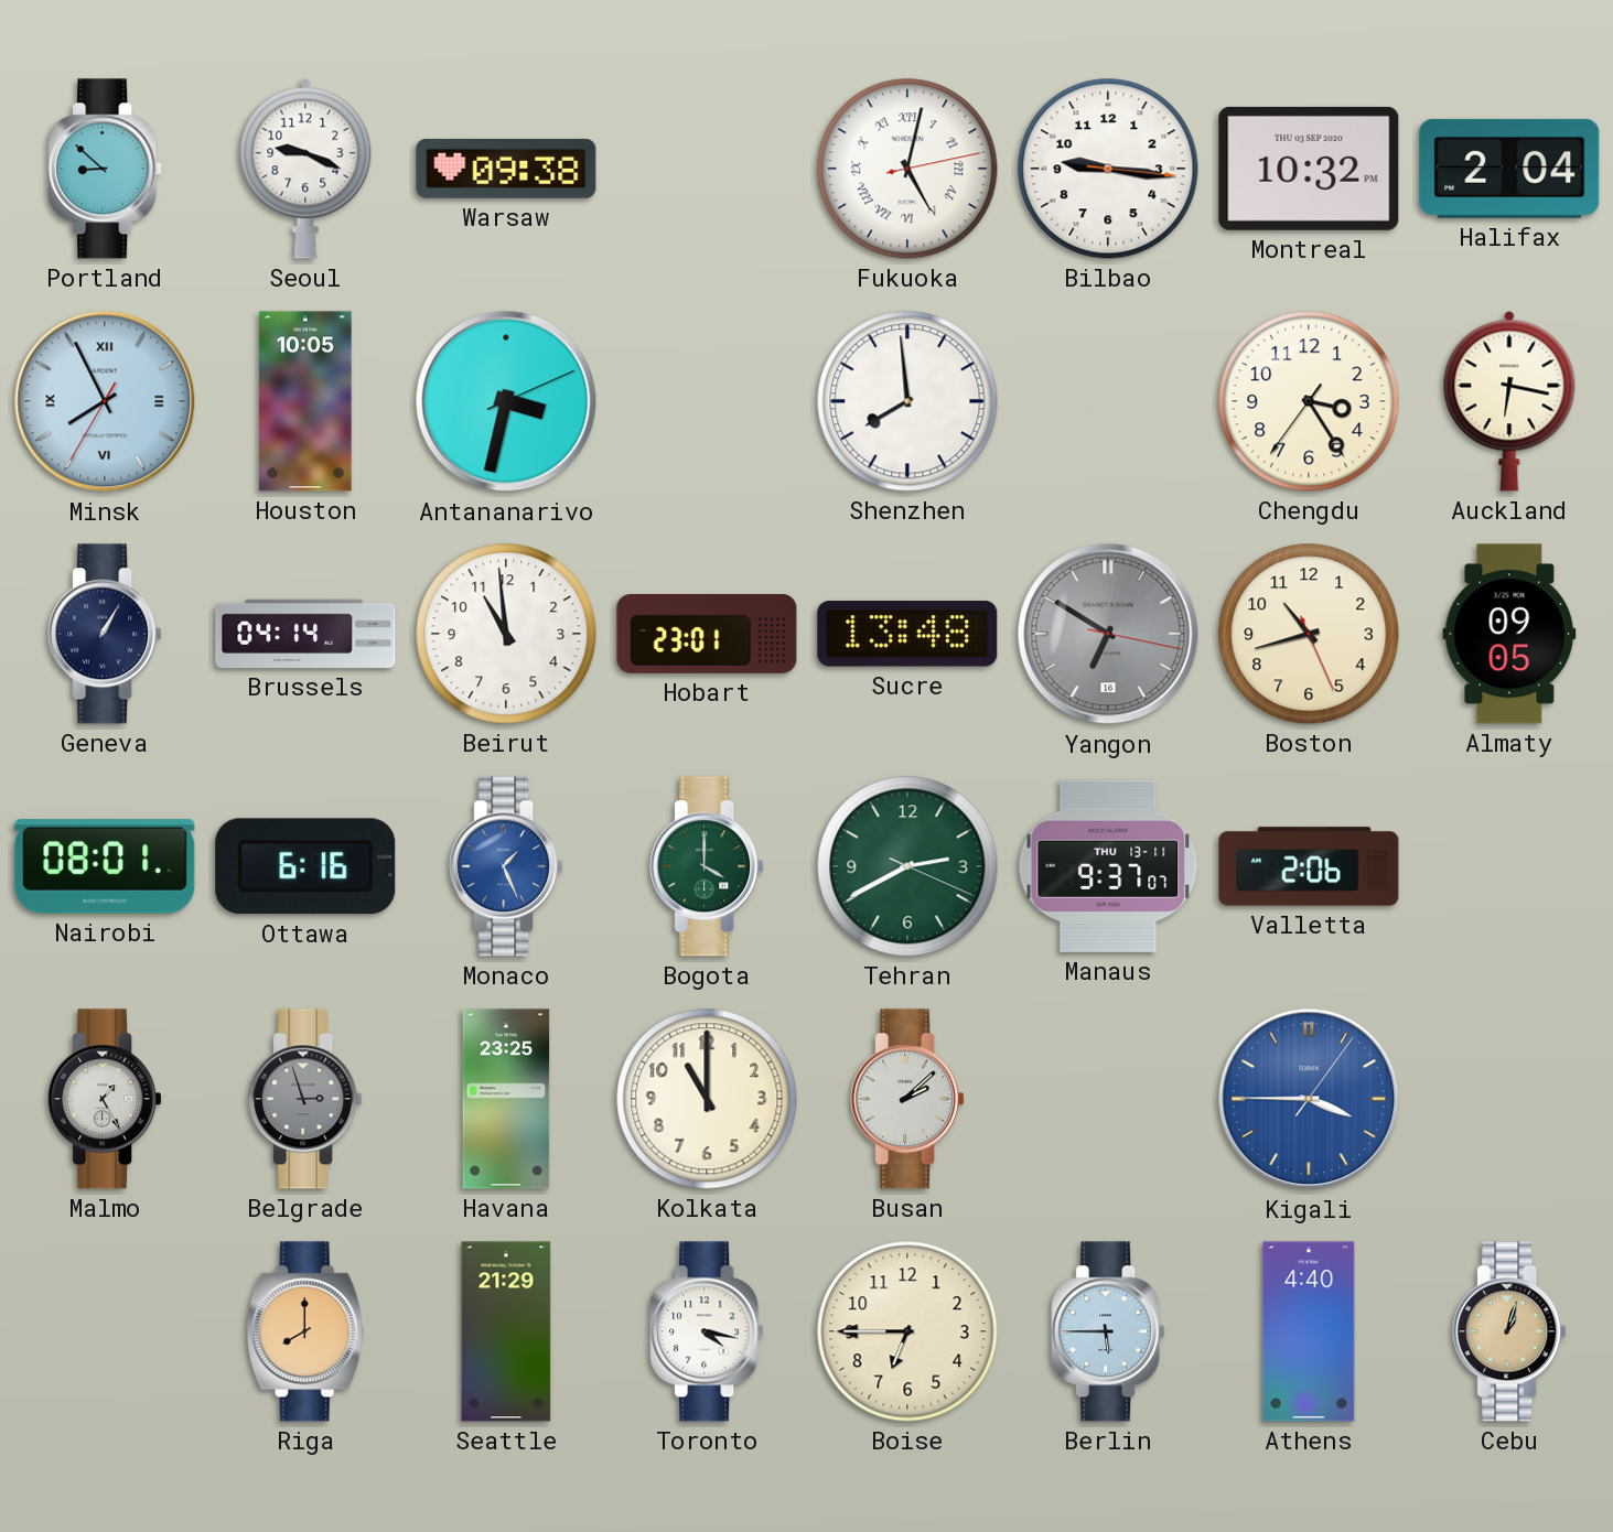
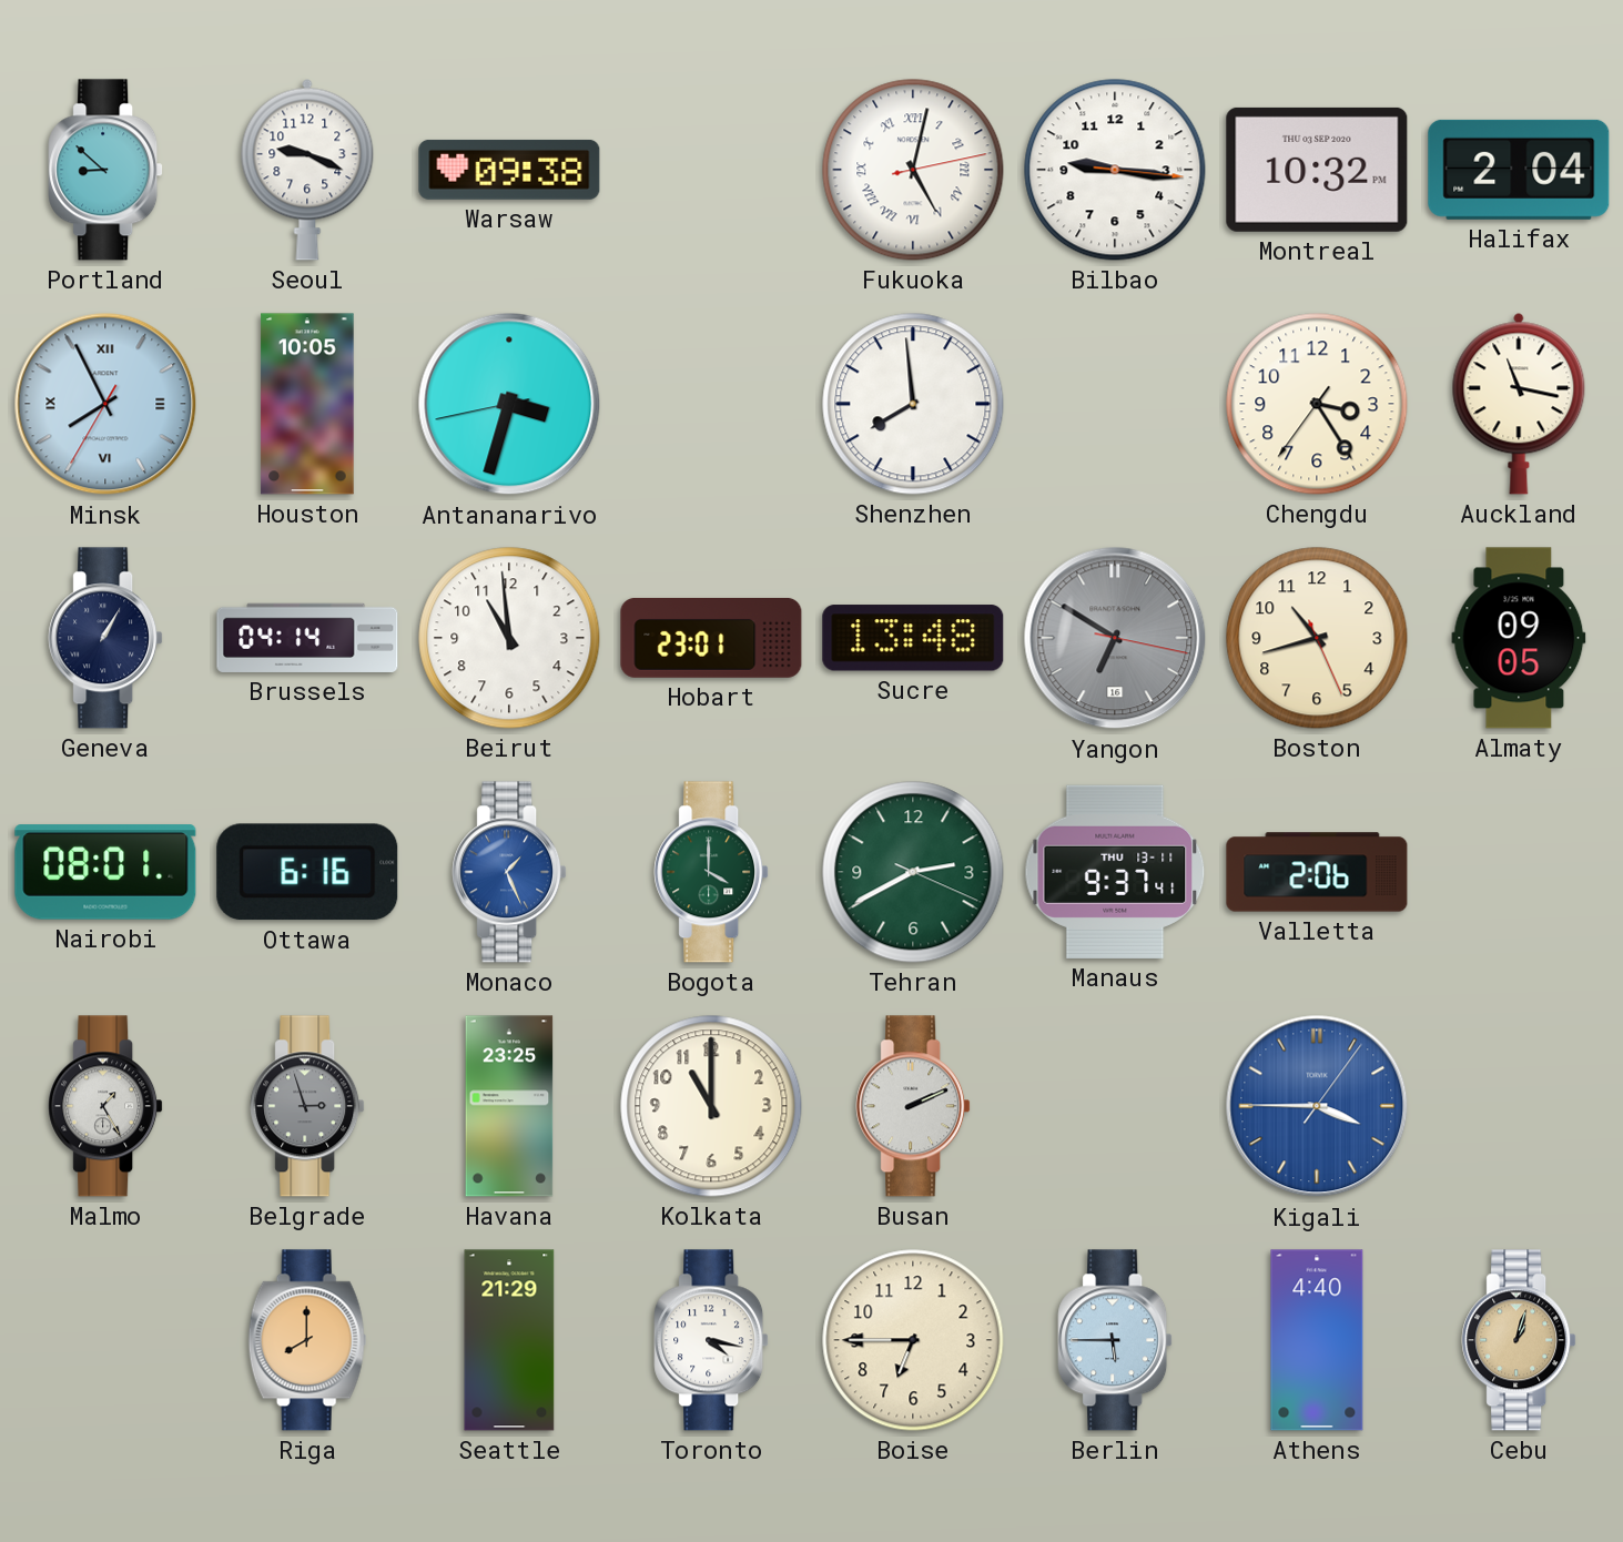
Antananarivo: 3:32:11 -> 3:32:43 (509, 404)
Auckland: 6:17 -> 11:17 (1519, 404)
Manaus: 9:37:07 -> 9:37:41 (1115, 872)
Busan: 2:08 -> 2:11 (913, 1106)
